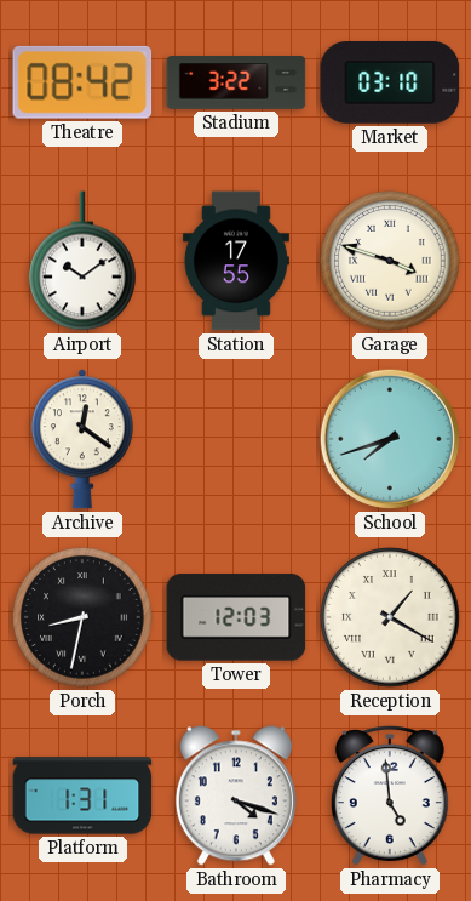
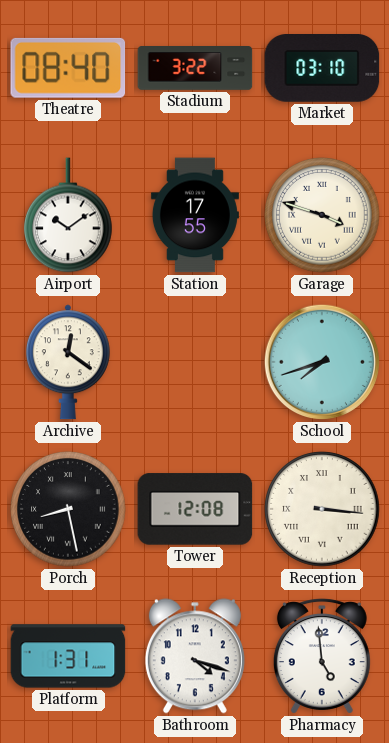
Theatre: 08:42 -> 08:40 (68, 68)
Porch: 8:32 -> 8:28 (68, 509)
Tower: 12:03 -> 12:08 (195, 509)
Reception: 1:20 -> 3:16 (322, 509)
